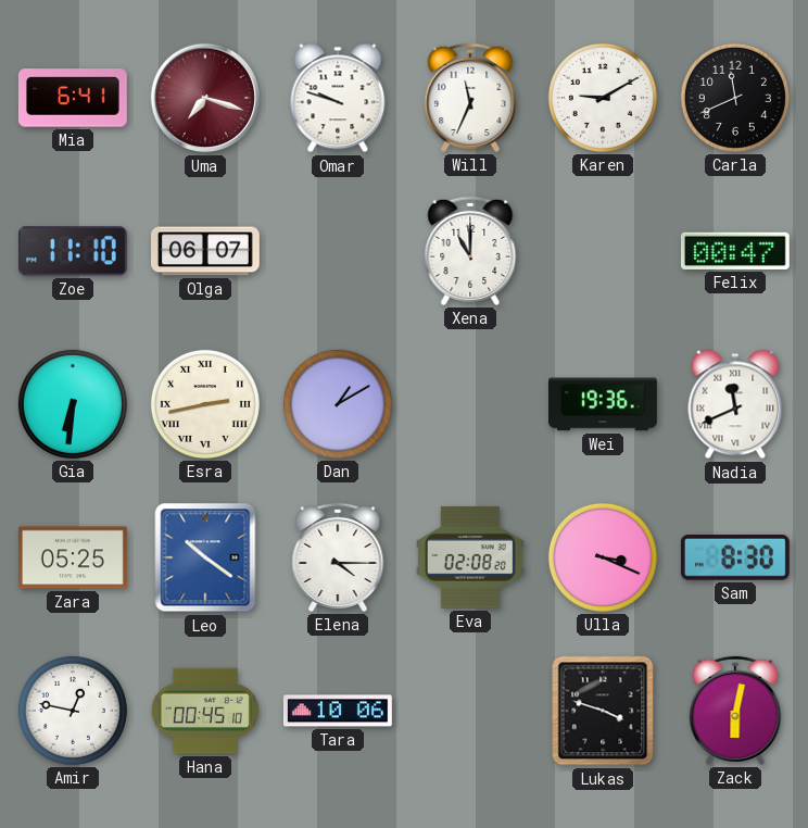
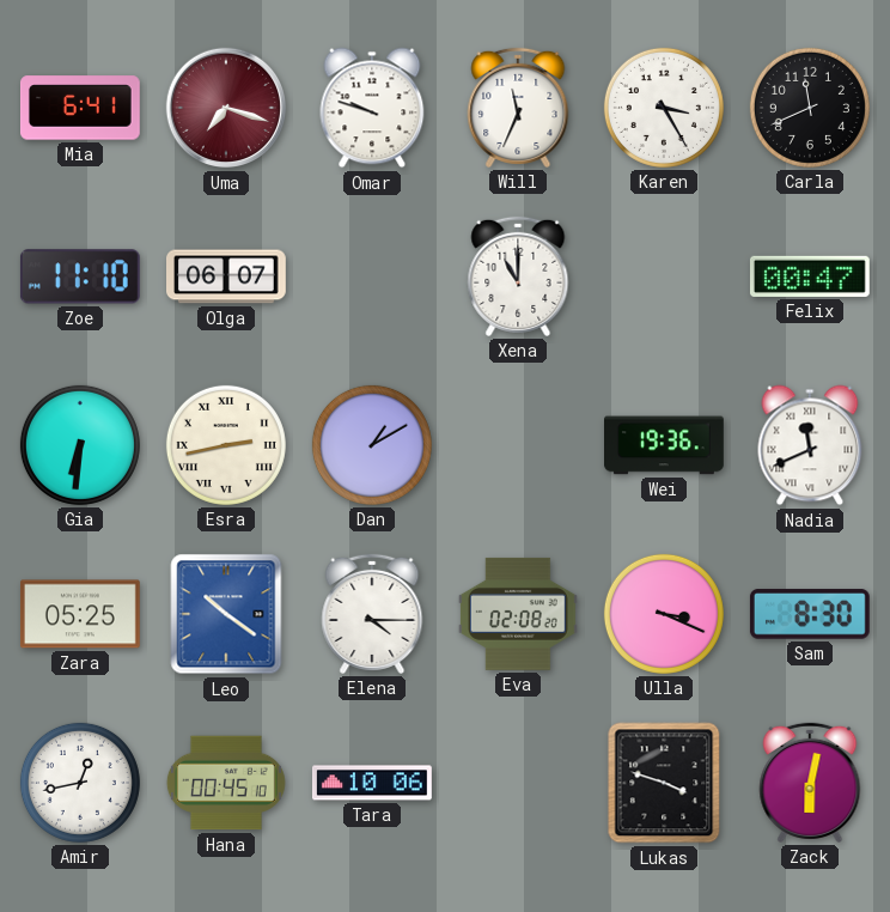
Karen: 9:10 -> 3:25 (664, 108)
Amir: 12:47 -> 12:43 (80, 783)
